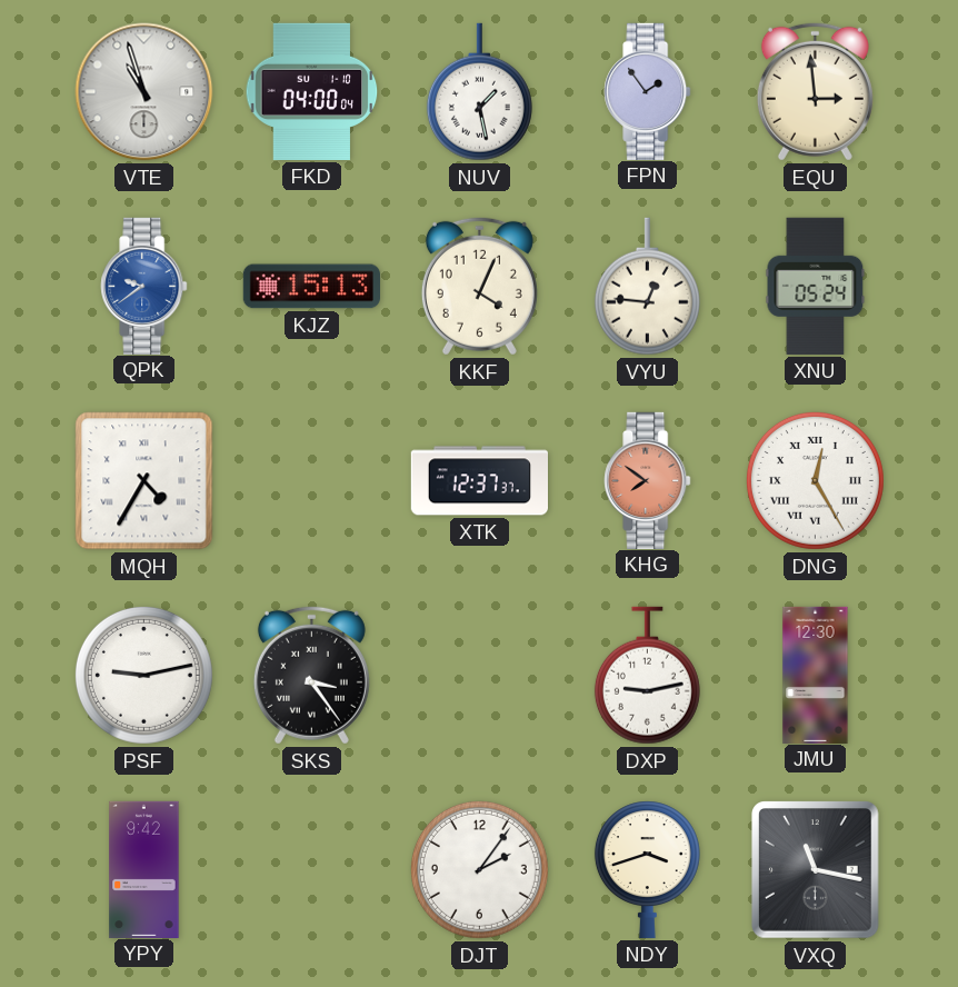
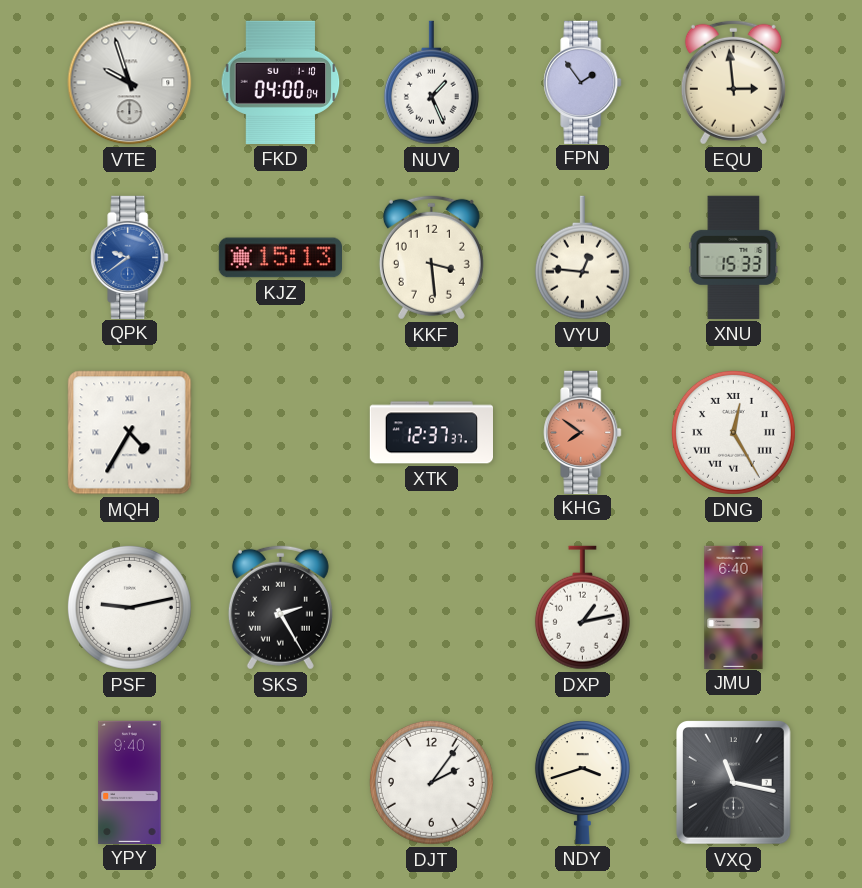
VTE: 10:57 -> 9:57 (130, 83)
NUV: 1:28 -> 1:26 (431, 83)
KKF: 4:04 -> 3:29 (431, 257)
XNU: 05:24 -> 15:33 (734, 257)
SKS: 3:24 -> 2:25 (280, 607)
DXP: 9:13 -> 1:13 (582, 608)
JMU: 12:30 -> 6:40 (734, 607)
YPY: 9:42 -> 9:40 (130, 782)
